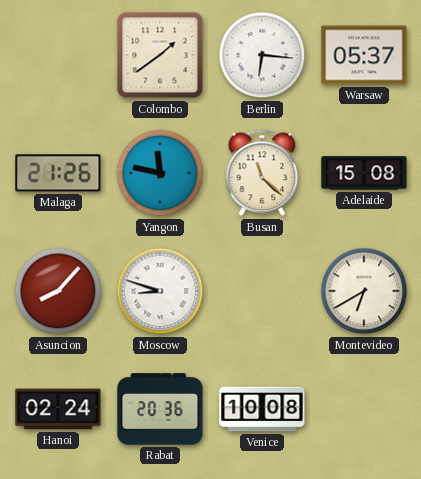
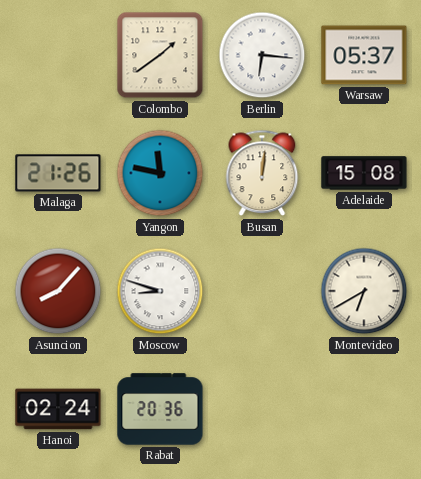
Busan: 11:22 -> 12:01 (262, 173)
Venice: 10:08 -> none (262, 409)
